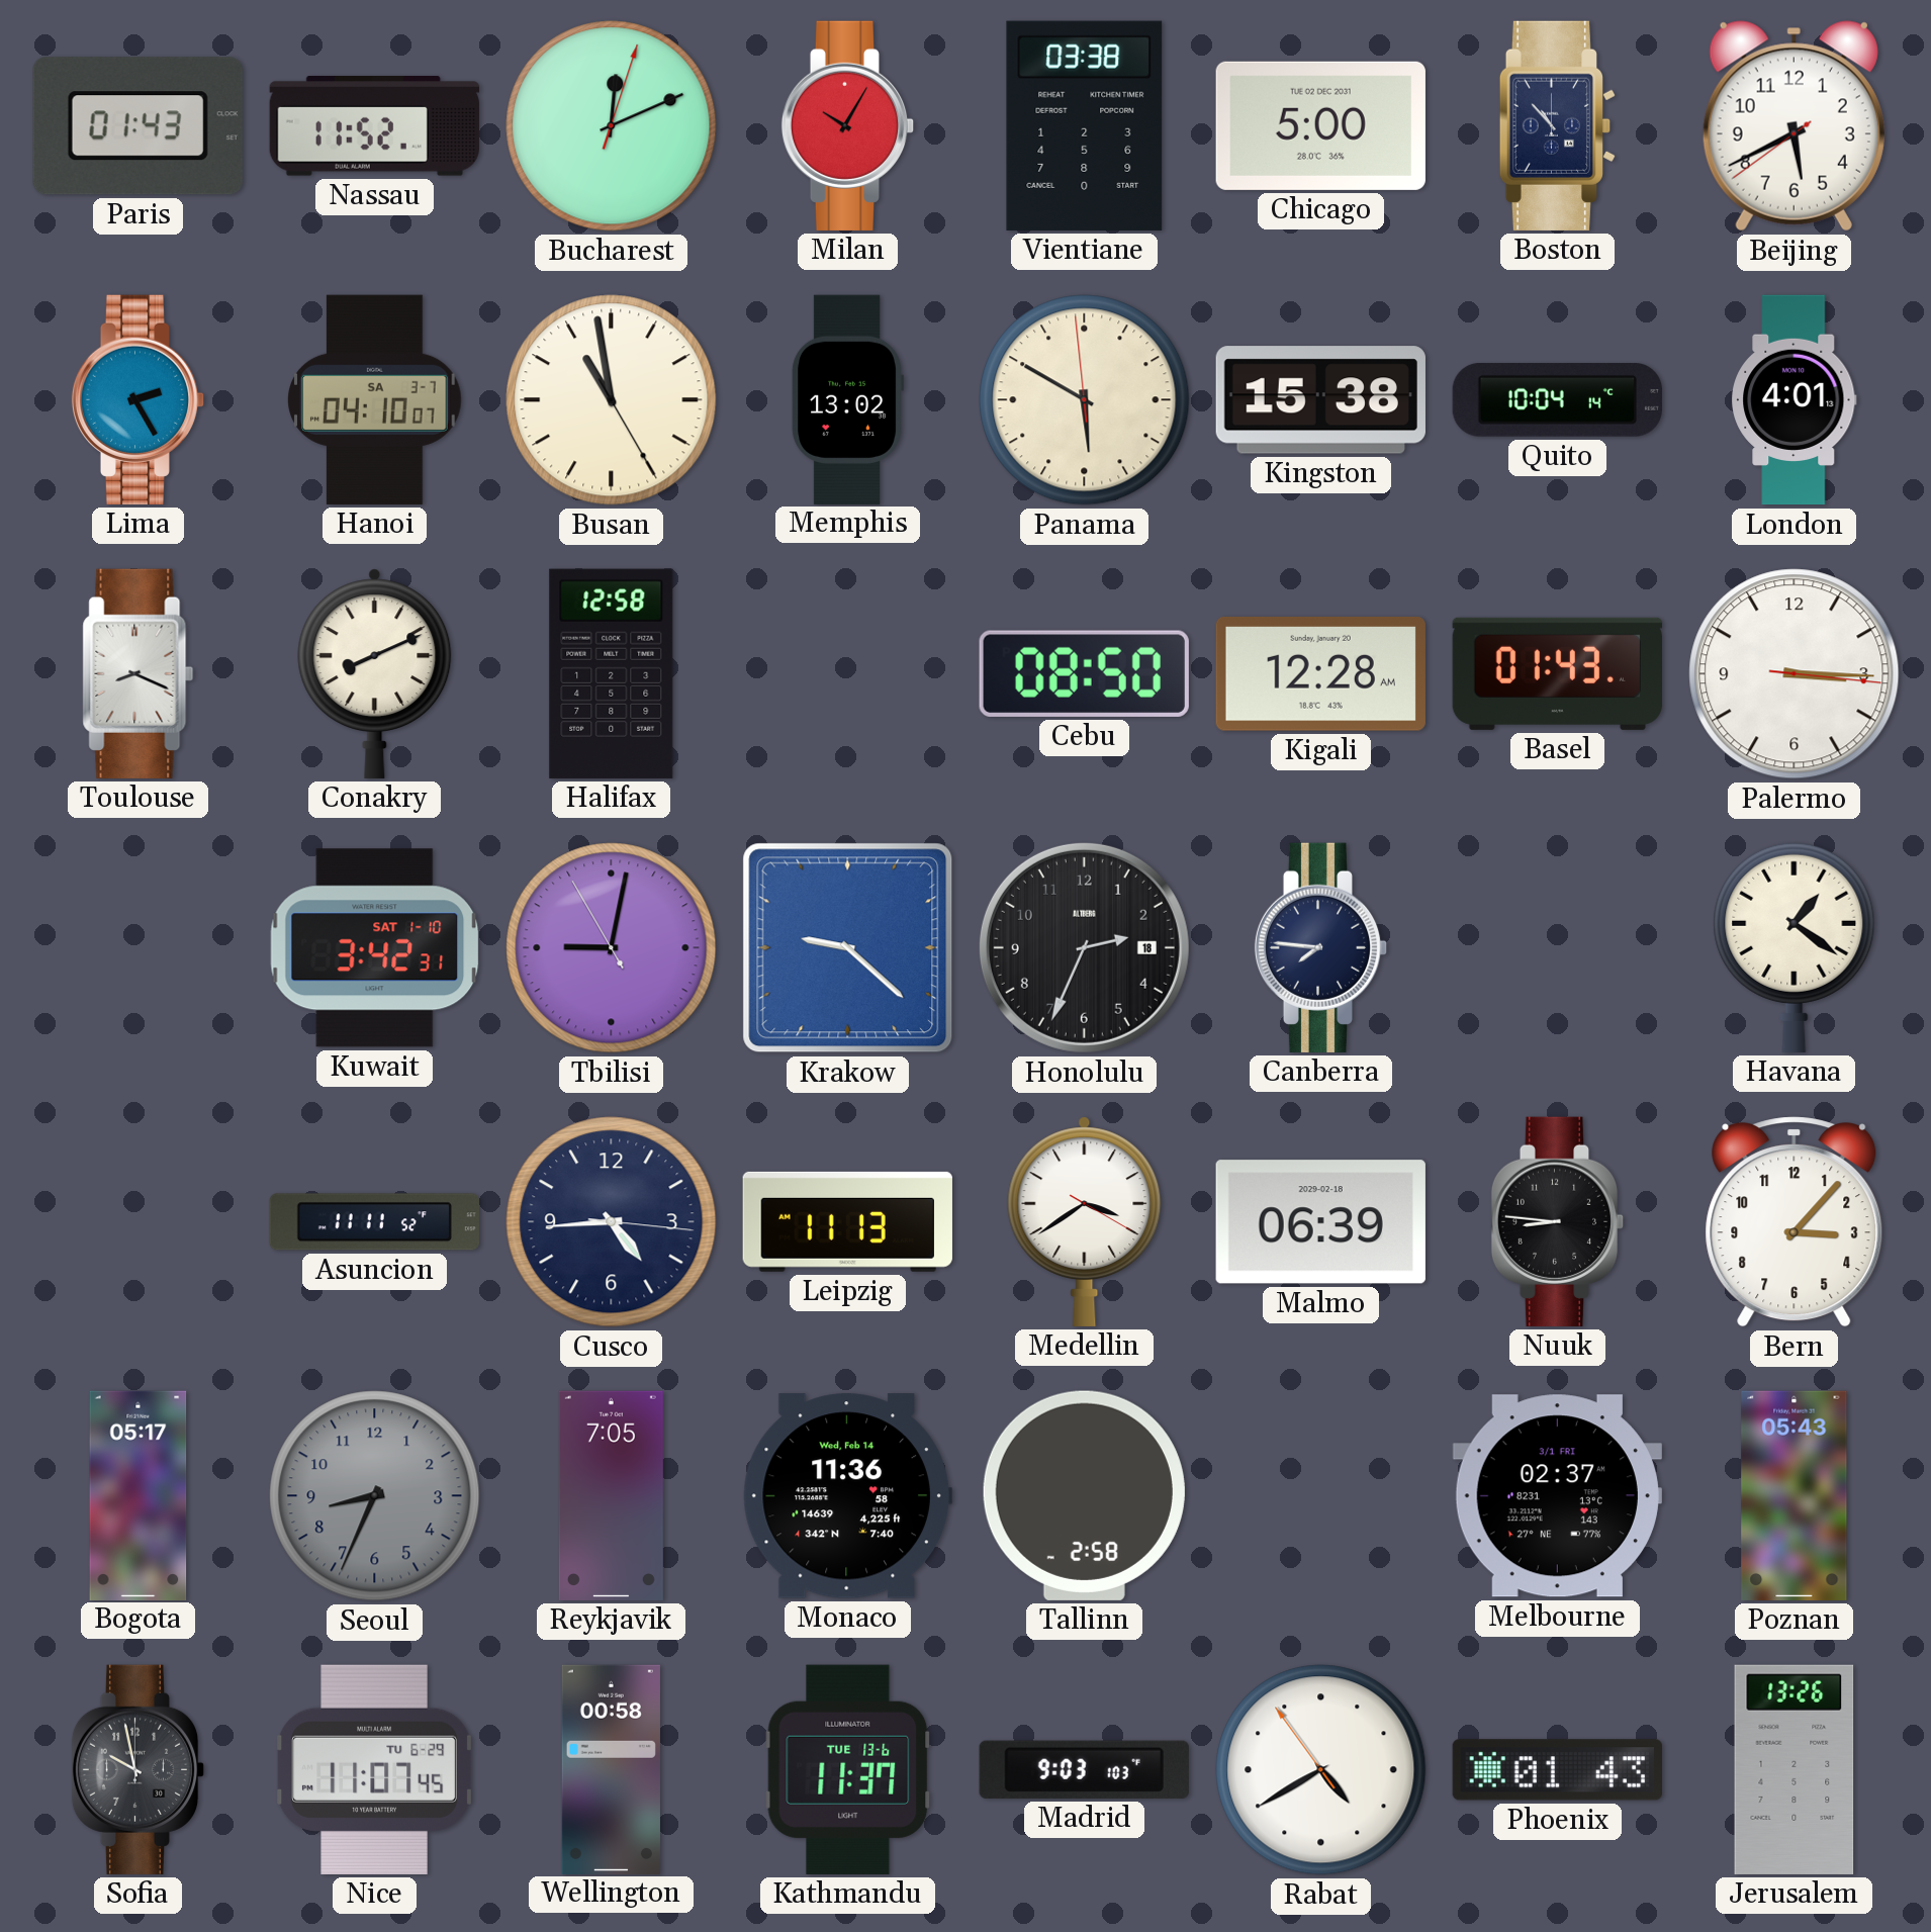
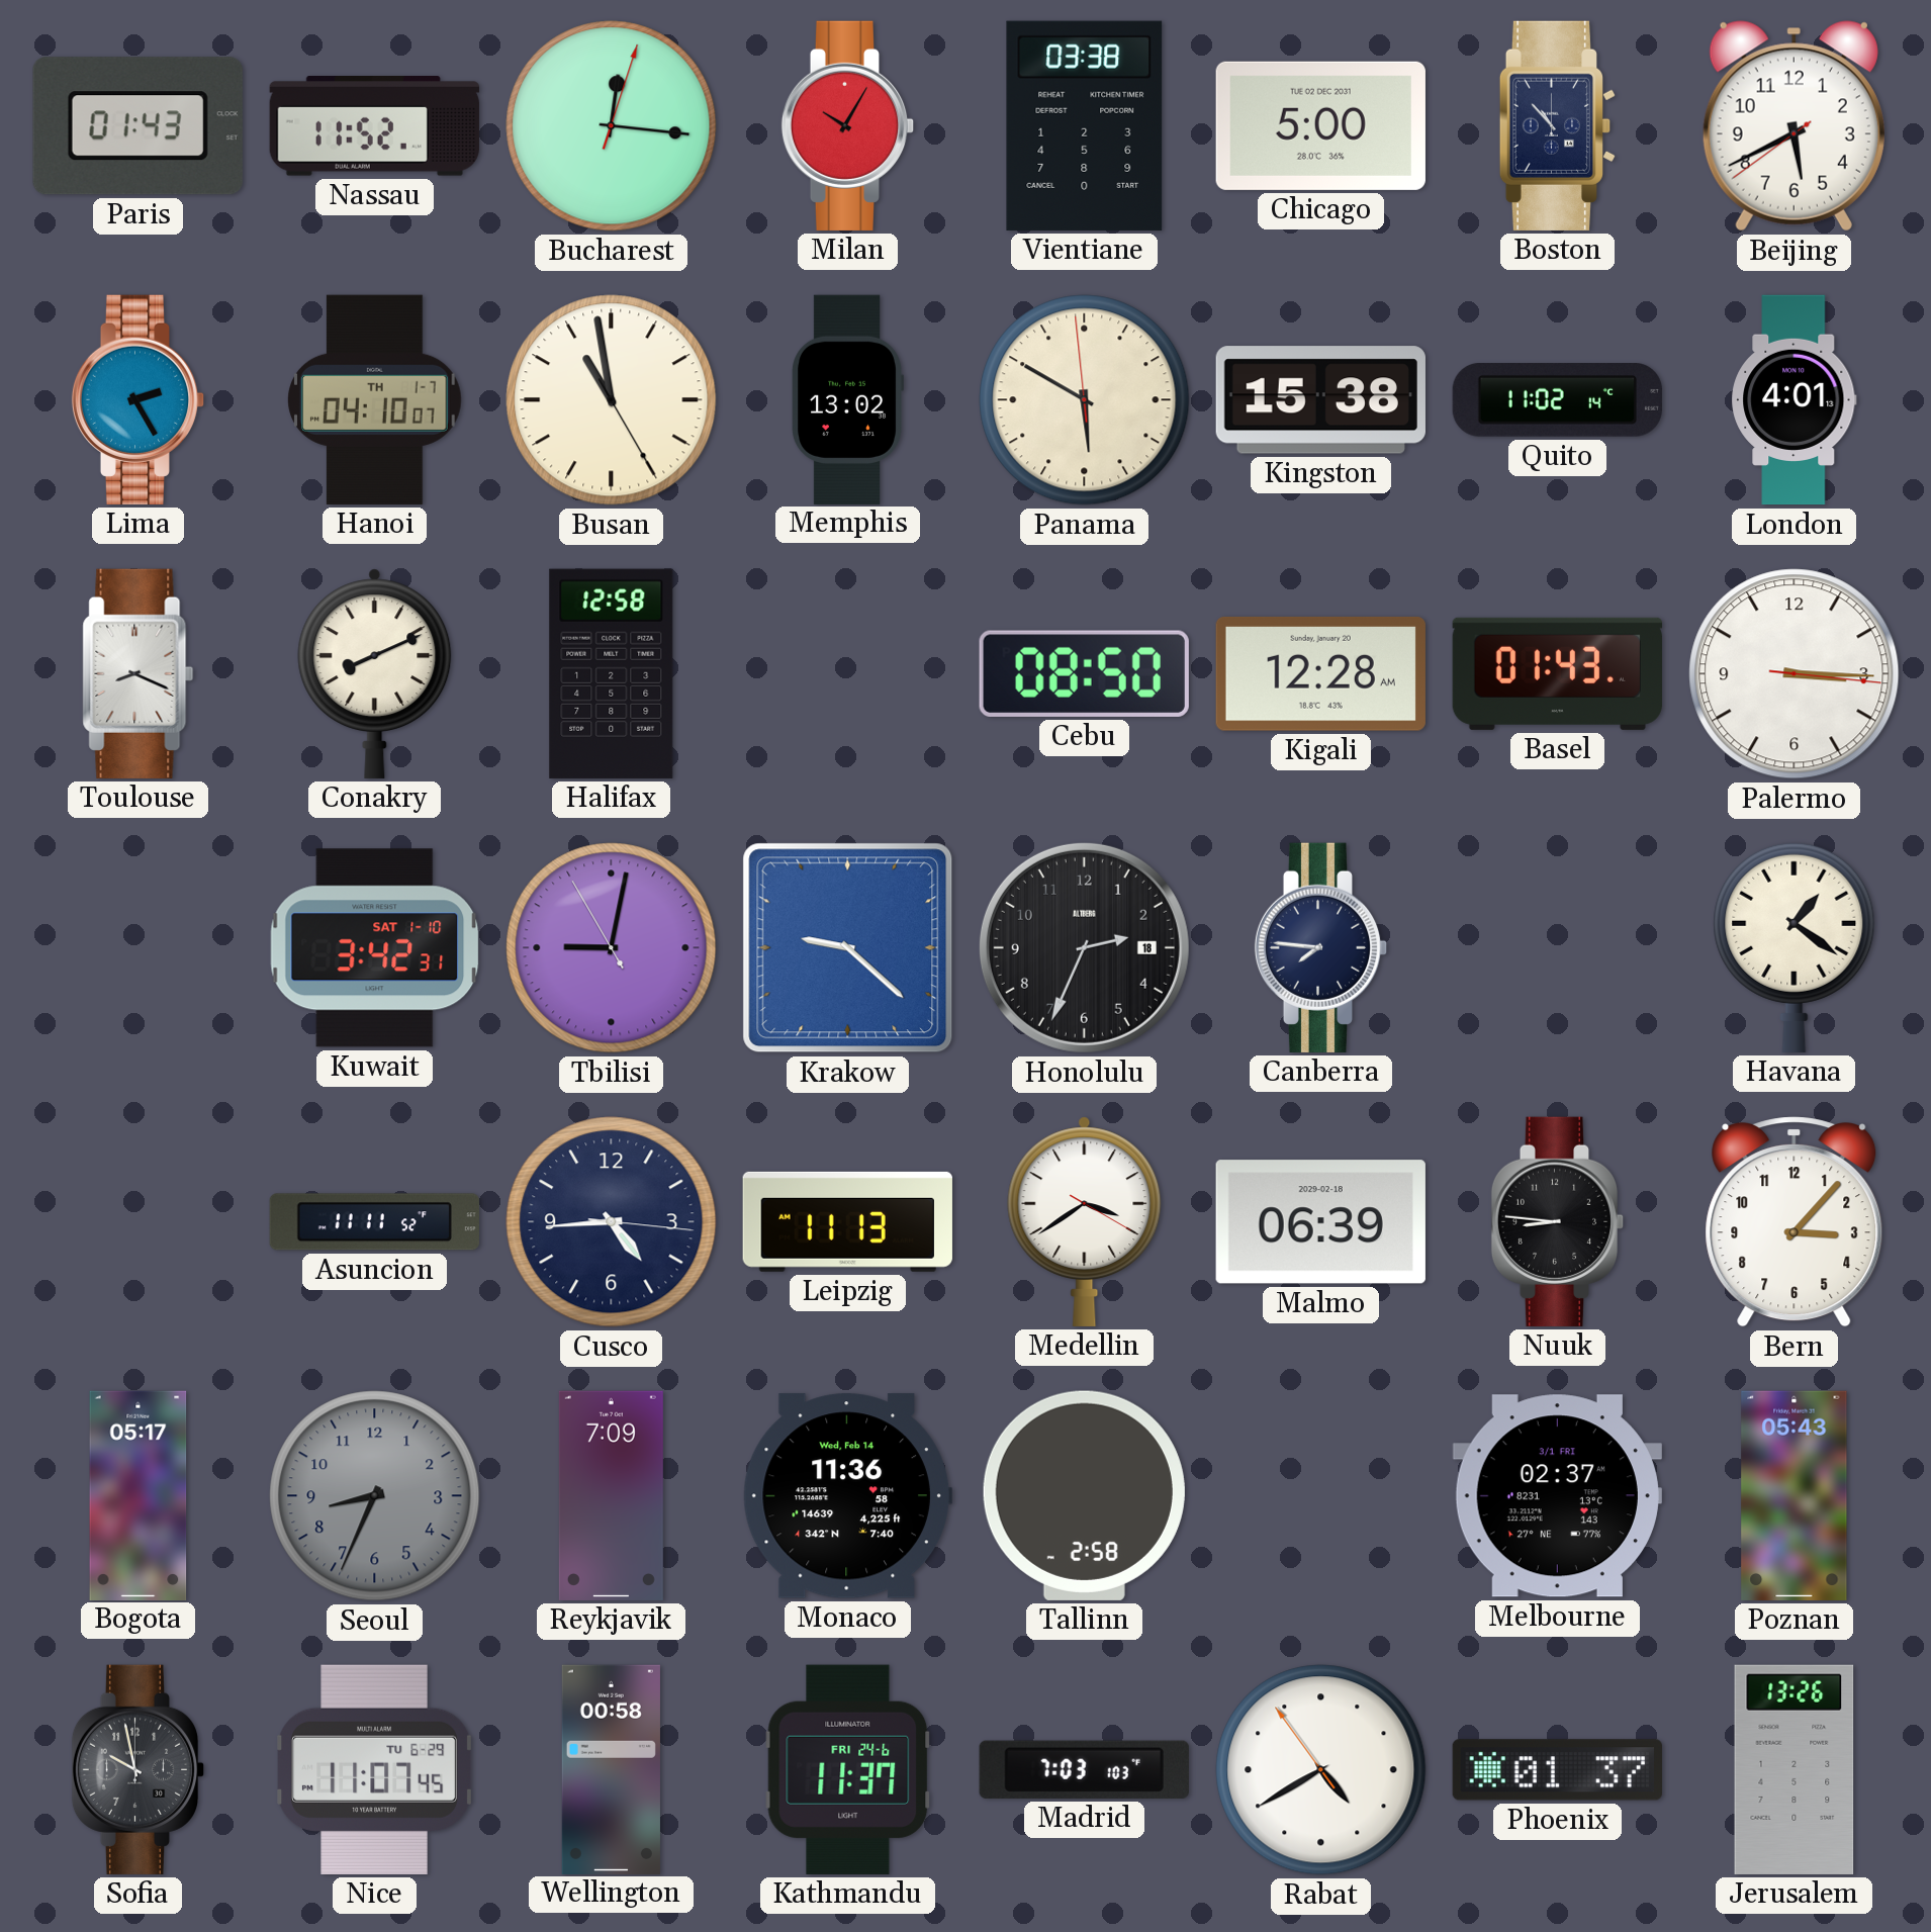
Bucharest: 12:11 -> 12:16 (612, 126)
Hanoi date: SA 3-7 -> TH 1-7 (375, 399)
Quito: 10:04 -> 11:02 (1557, 400)
Reykjavik: 7:05 -> 7:09 (611, 1495)
Kathmandu date: TUE 13-6 -> FRI 24-6 (848, 1769)
Madrid: 9:03 -> 7:03 (1084, 1769)
Phoenix: 01:43 -> 01:37 (1557, 1770)
